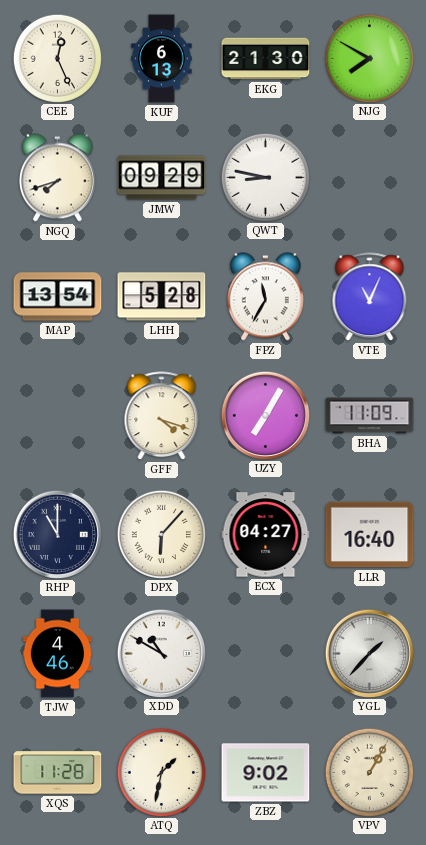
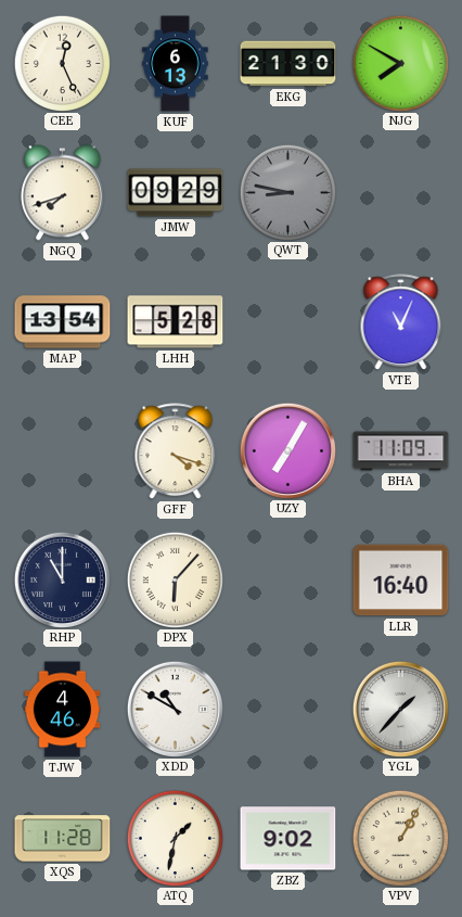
QWT dial: white -> grey (287, 192)
FPZ: 11:35 -> none (265, 297)
ECX: 04:27 -> none (266, 535)
